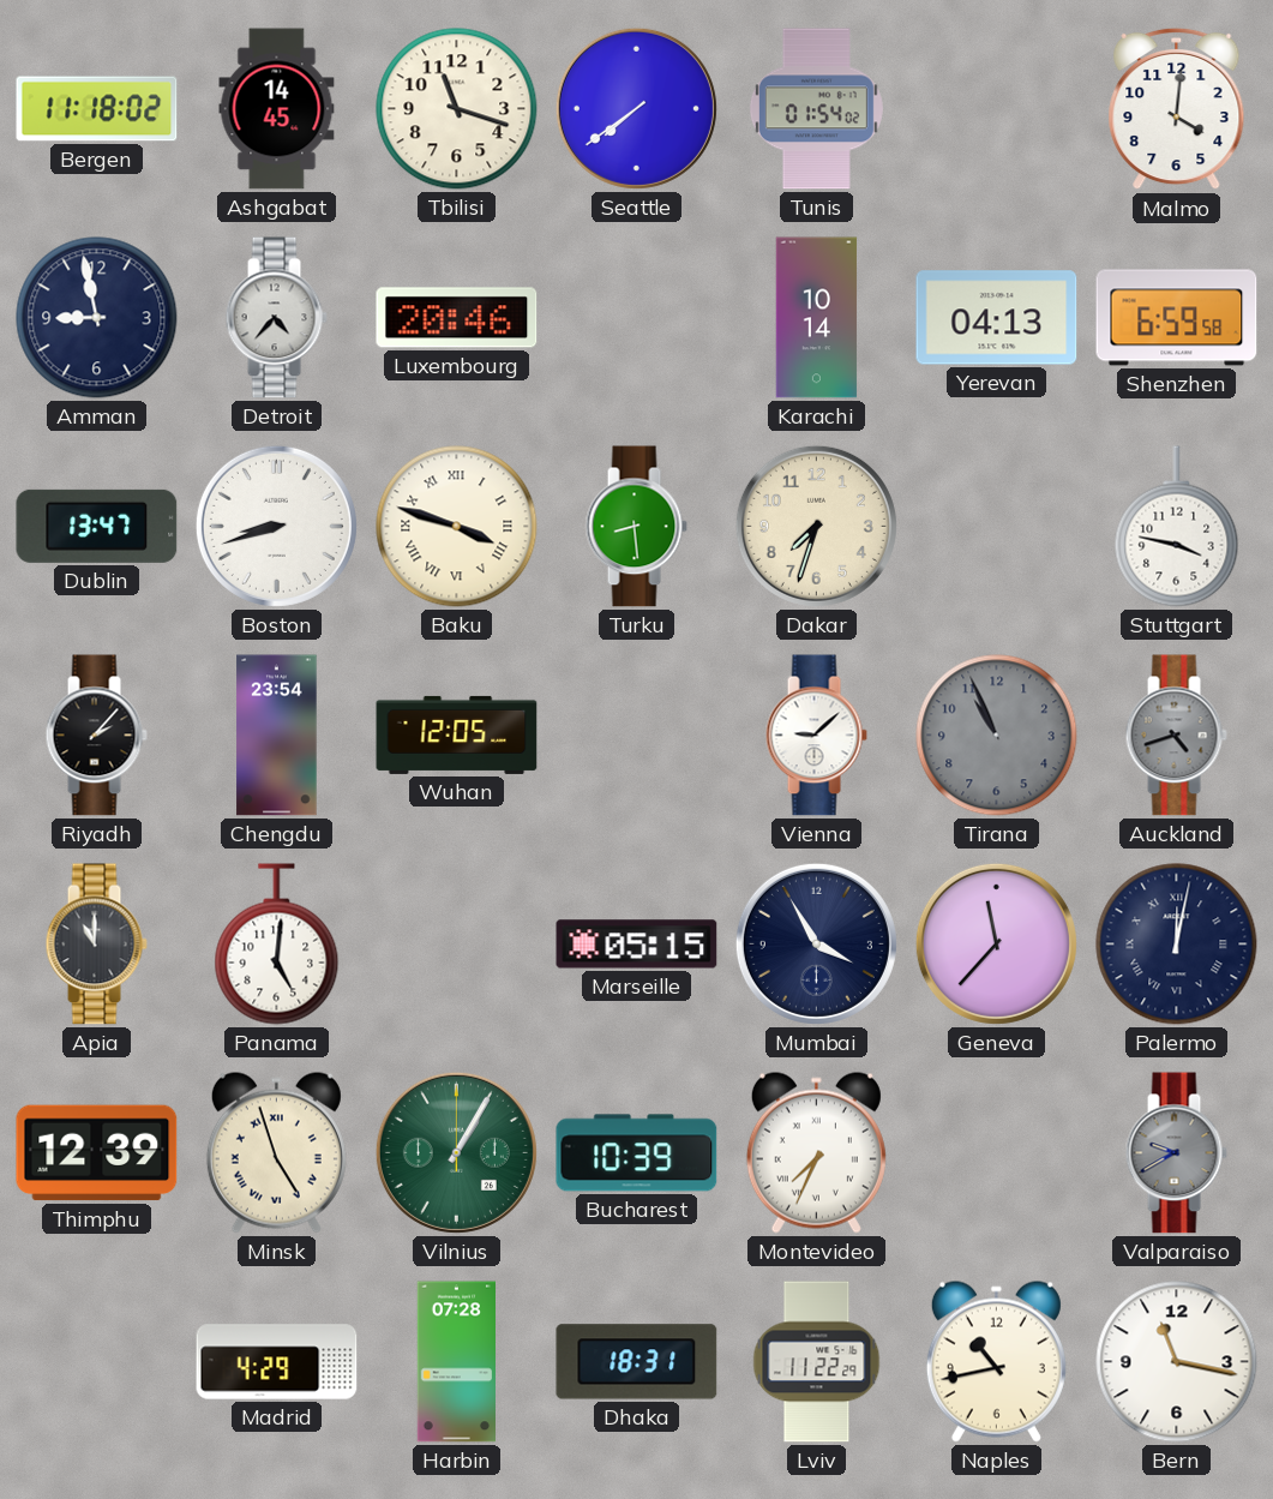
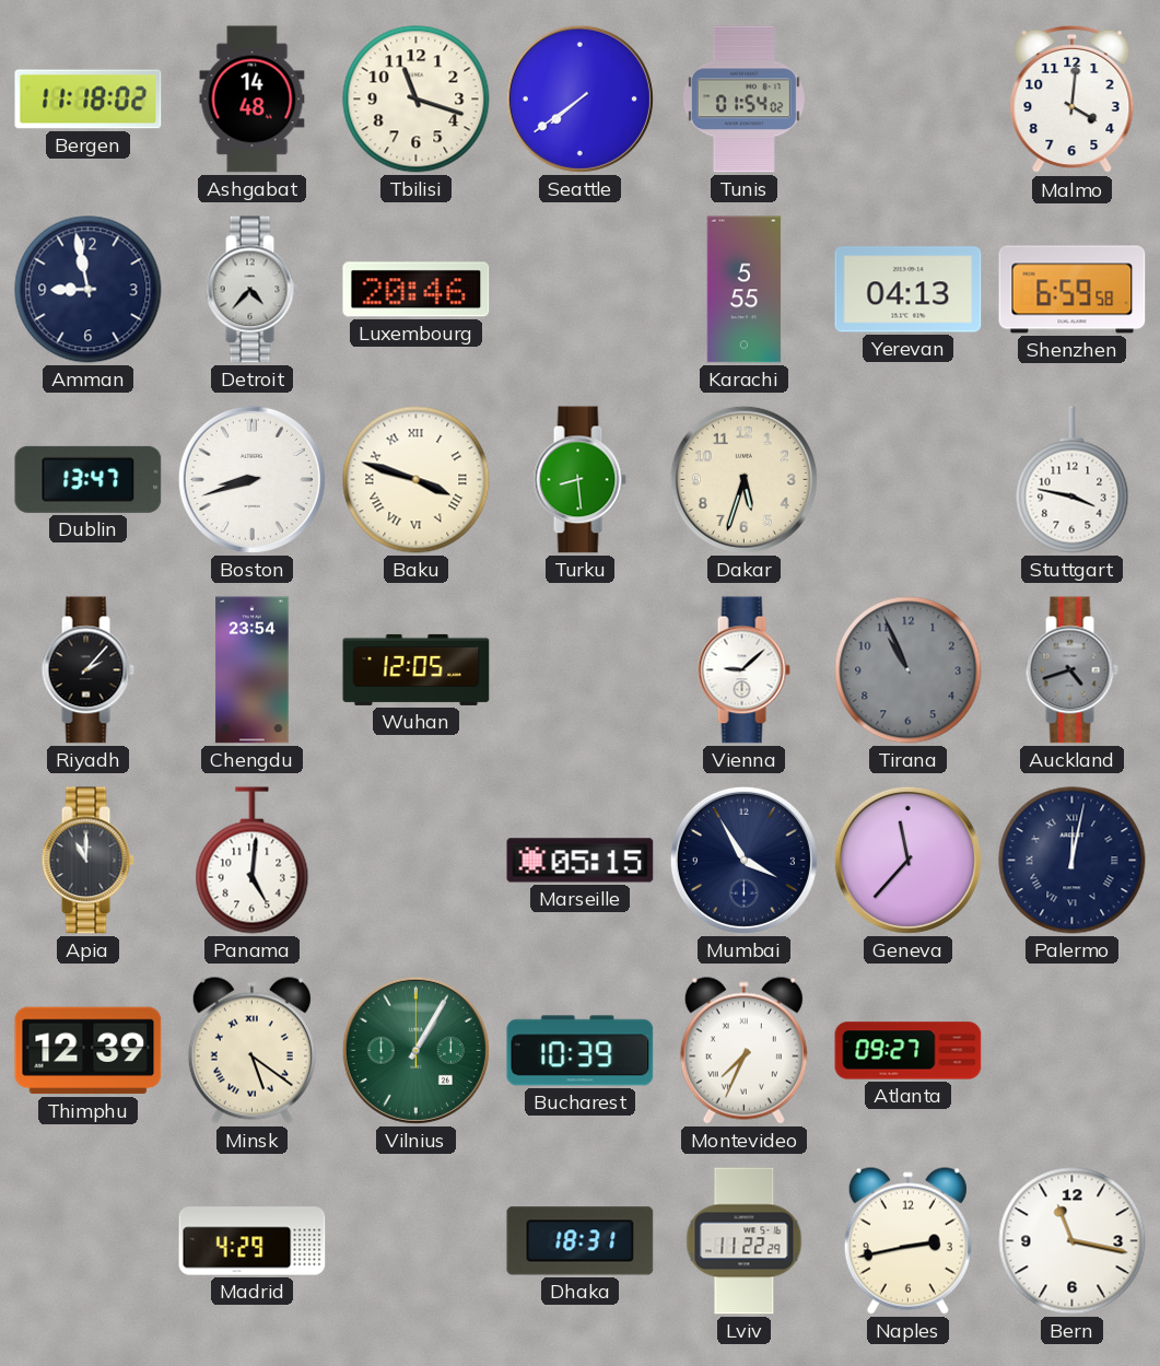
Ashgabat: 14:45 -> 14:48 (253, 100)
Karachi: 10:14 -> 5:55 (745, 290)
Dakar: 7:33 -> 5:33 (743, 479)
Minsk: 4:57 -> 5:21 (251, 1050)
Atlanta: none -> 09:27 (909, 1051)
Valparaiso: 9:40 -> none (1176, 1153)
Harbin: 07:28 -> none (456, 1362)
Naples: 10:43 -> 2:43 (907, 1240)
